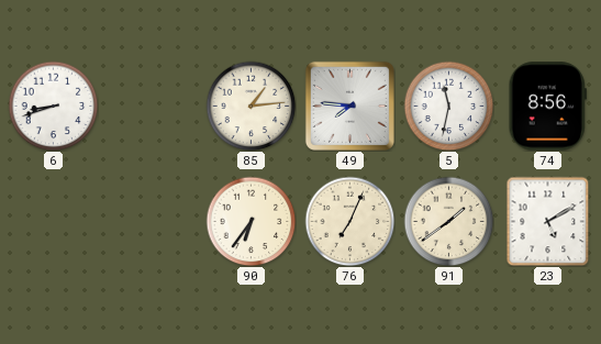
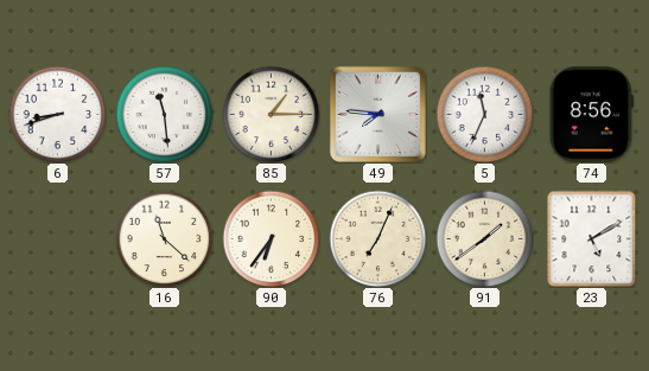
57: none -> 11:29 (164, 114)
85: 1:14 -> 1:15 (271, 114)
5: 11:32 -> 11:34 (484, 114)
16: none -> 11:22 (164, 238)
